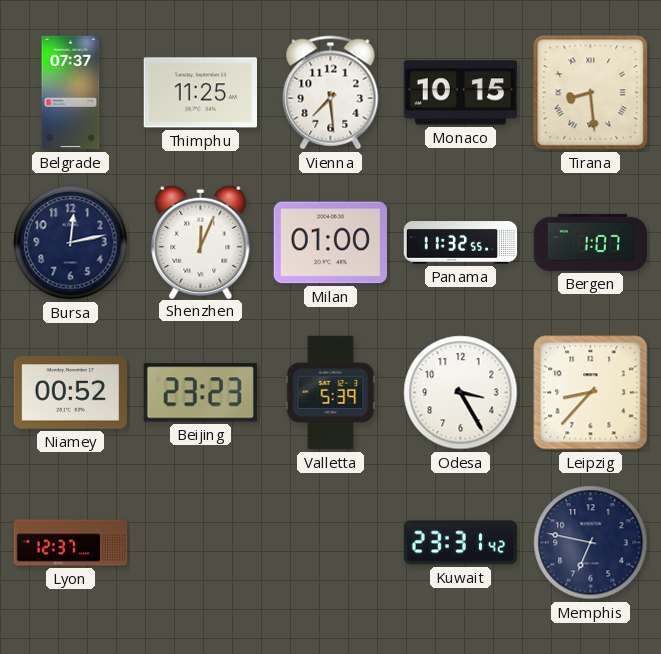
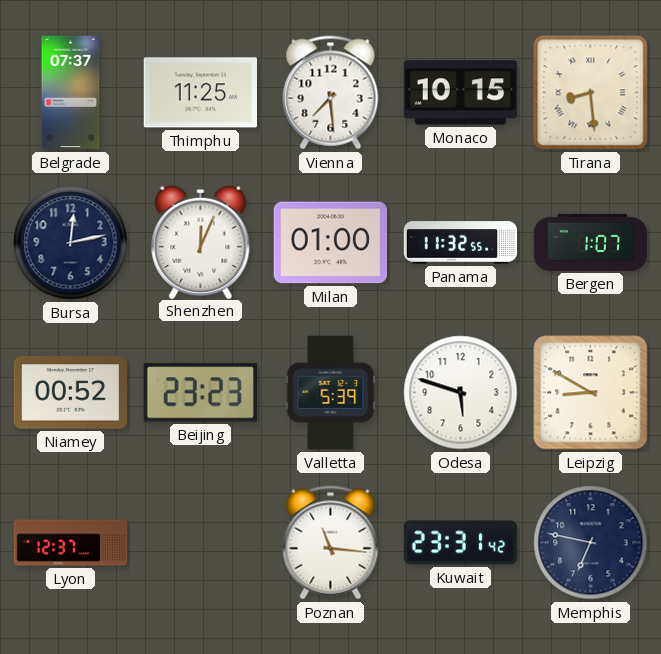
Odesa: 3:25 -> 5:48 (461, 393)
Leipzig: 8:37 -> 8:50 (591, 393)
Poznan: none -> 11:16 (331, 543)
